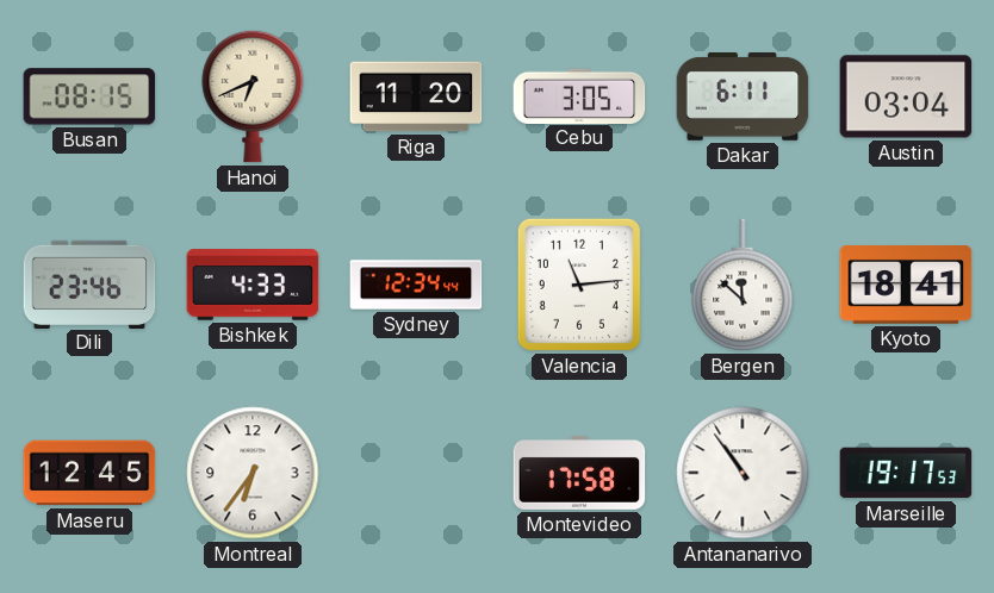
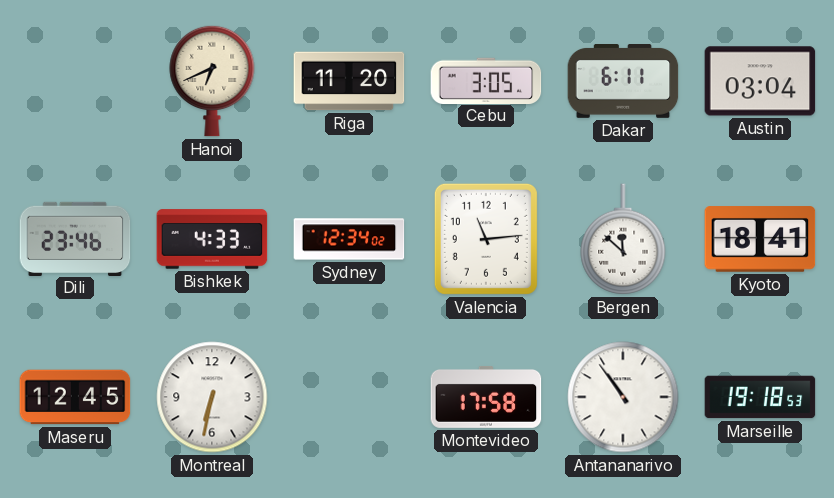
Busan: 08:15 -> none (89, 96)
Sydney: 12:34:44 -> 12:34:02 (349, 239)
Montreal: 6:36 -> 6:32 (212, 397)
Marseille: 19:17 -> 19:18 (760, 397)
